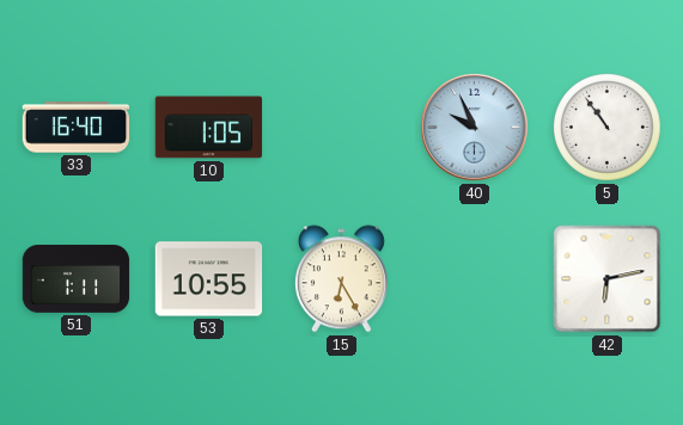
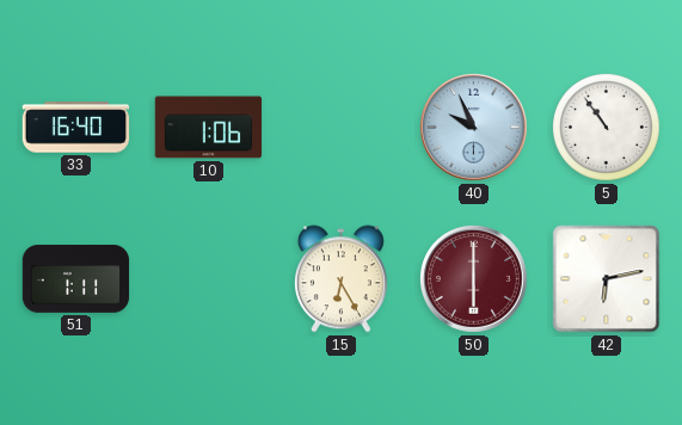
10: 1:05 -> 1:06 (209, 128)
53: 10:55 -> none (209, 279)
50: none -> 6:00 (474, 279)
